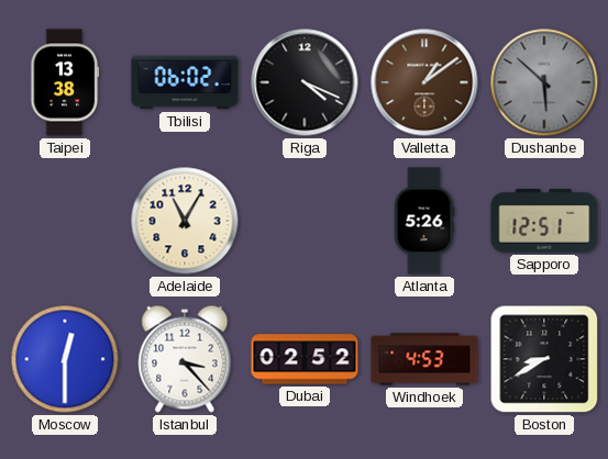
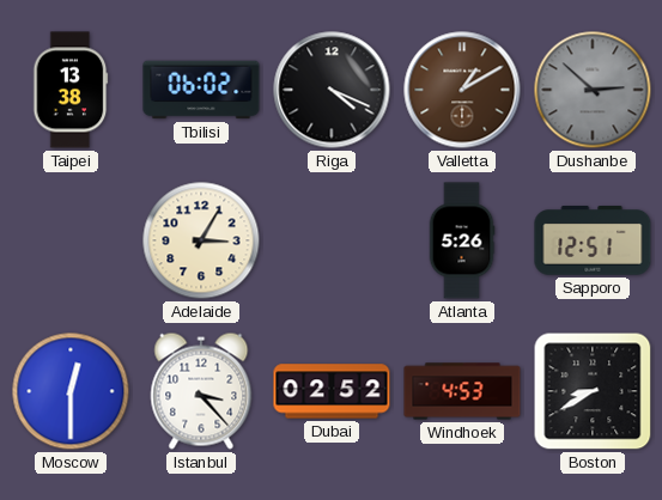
Valletta: 1:09 -> 1:10 (462, 90)
Dushanbe: 5:52 -> 2:52 (593, 90)
Adelaide: 11:05 -> 3:05 (201, 240)
